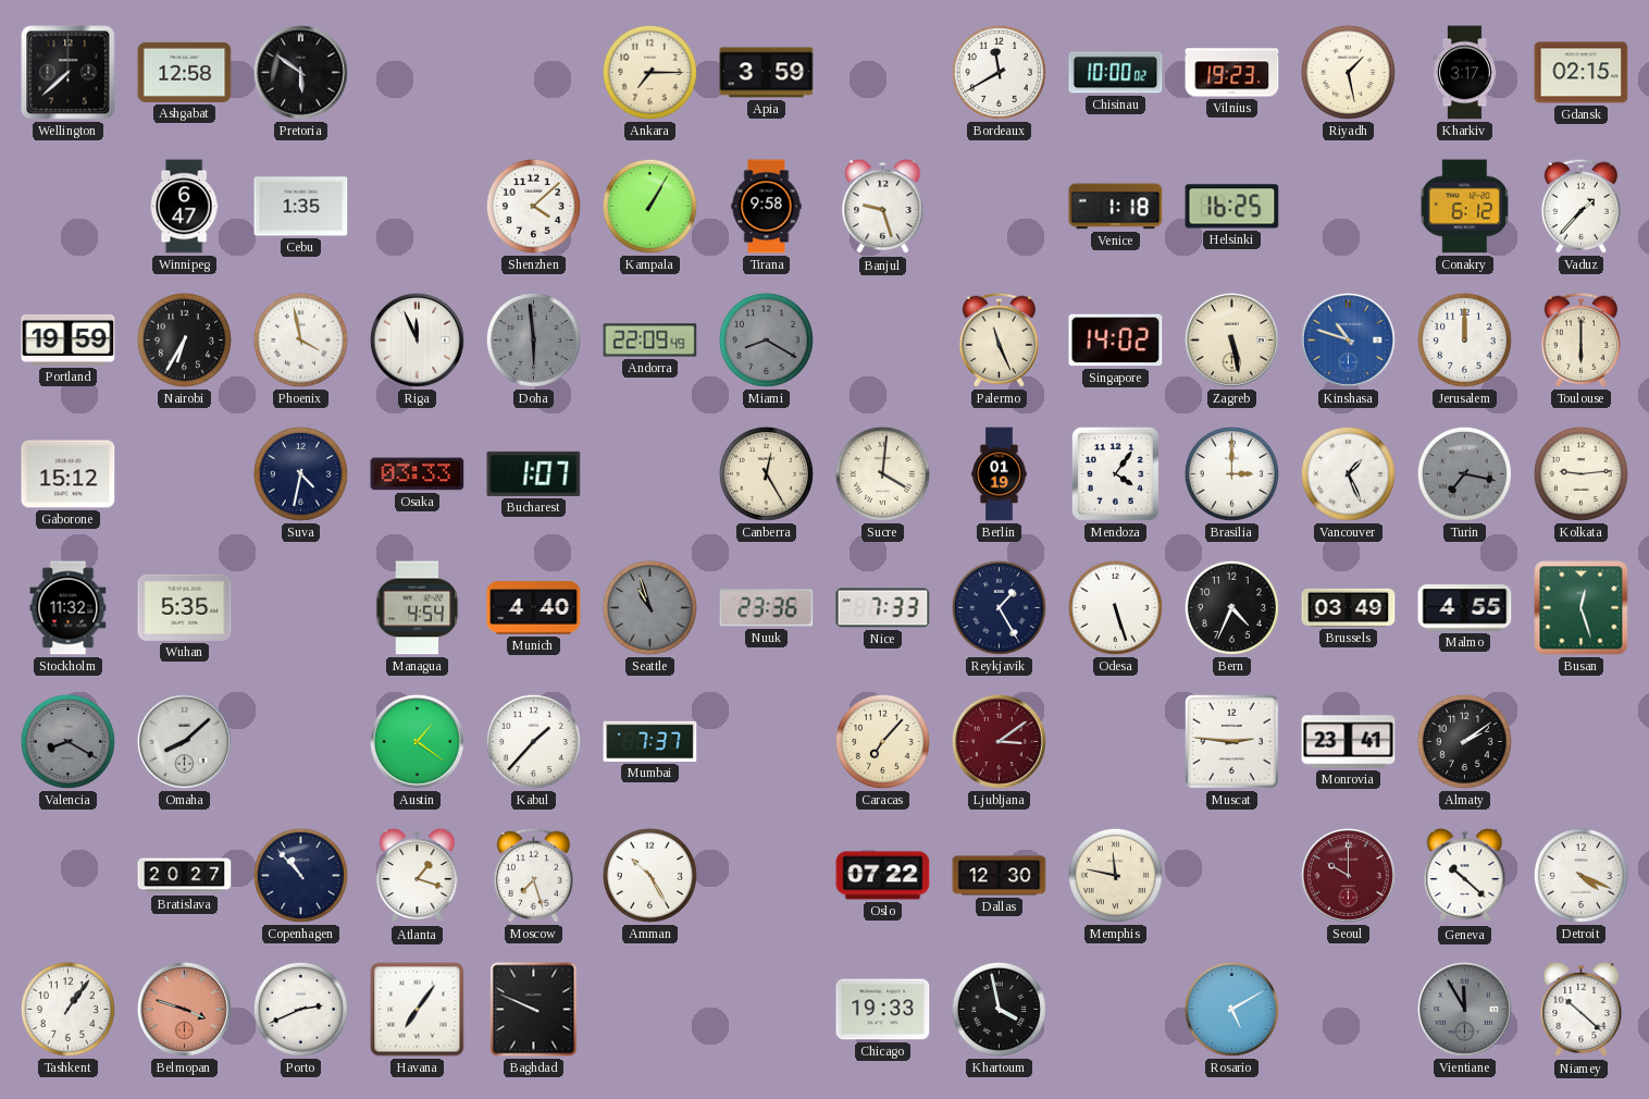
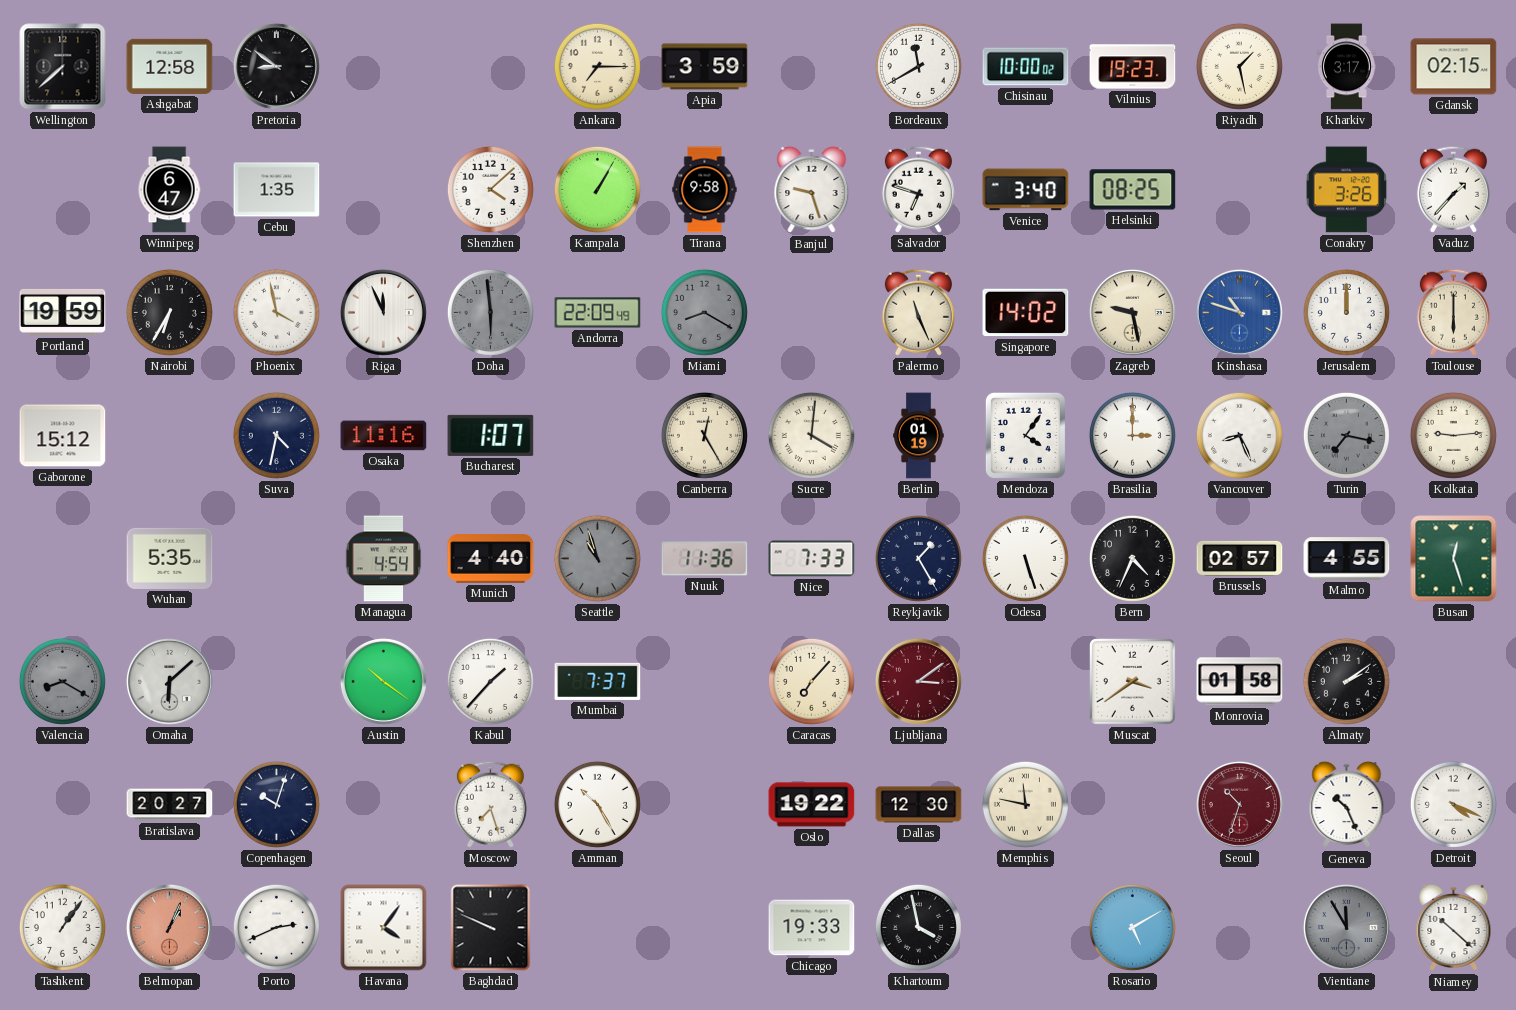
Pretoria: 5:51 -> 8:51 (276, 66)
Salvador: none -> 6:48 (918, 189)
Venice: 1:18 -> 3:40 (1026, 190)
Helsinki: 16:25 -> 08:25 (1133, 190)
Conakry: 6:12 -> 3:26 (1347, 190)
Zagreb: 5:28 -> 9:28 (1132, 312)
Osaka: 03:33 -> 11:16 (384, 436)
Vancouver: 1:26 -> 8:26 (1239, 435)
Stockholm: 11:32 -> none (69, 608)
Nuuk: 23:36 -> 11:36 (705, 559)
Brussels: 03:49 -> 02:57 (1240, 558)
Omaha: 8:08 -> 6:08 (169, 681)
Austin: 1:21 -> 10:21 (383, 681)
Muscat: 2:46 -> 3:39 (1132, 681)
Monrovia: 23:41 -> 01:58 (1240, 682)
Copenhagen: 10:53 -> 10:03 (276, 804)
Atlanta: 1:18 -> none (418, 876)
Oslo: 07:22 -> 19:22 (812, 805)
Seoul: 10:00 -> 10:33 (1239, 804)
Geneva: 10:22 -> 10:26 (1347, 805)
Belmopan: 3:48 -> 1:04 (169, 927)
Havana: 7:06 -> 4:06 (384, 928)
